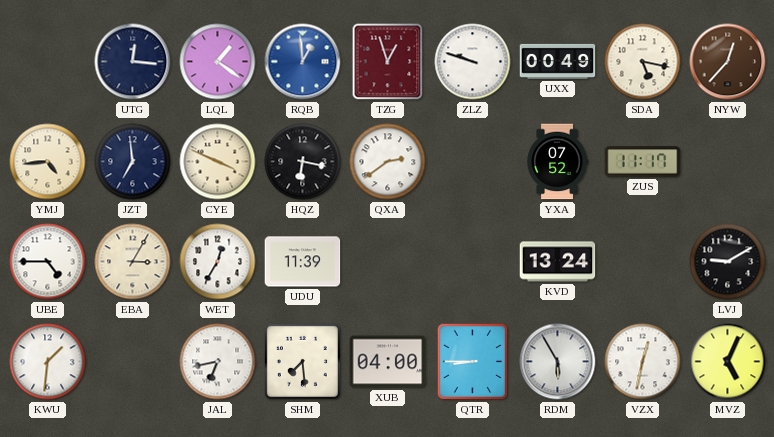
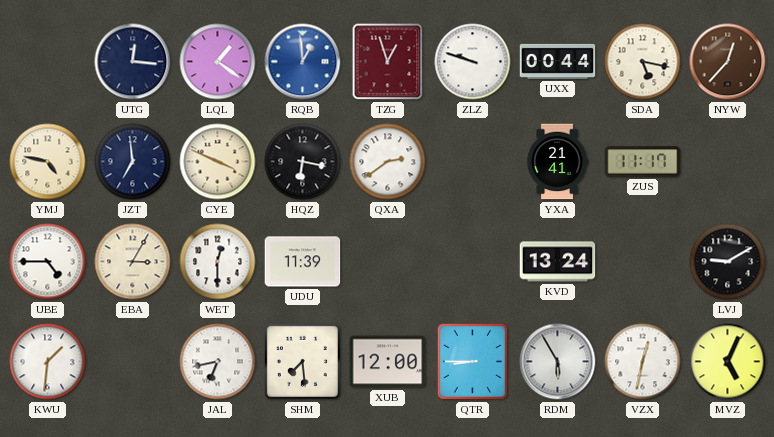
UXX: 00:49 -> 00:44 (558, 61)
YMJ: 4:44 -> 4:47 (48, 162)
YXA: 07:52 -> 21:41 (557, 162)
WET: 12:35 -> 12:30 (218, 262)
XUB: 04:00 -> 12:00 (388, 362)
